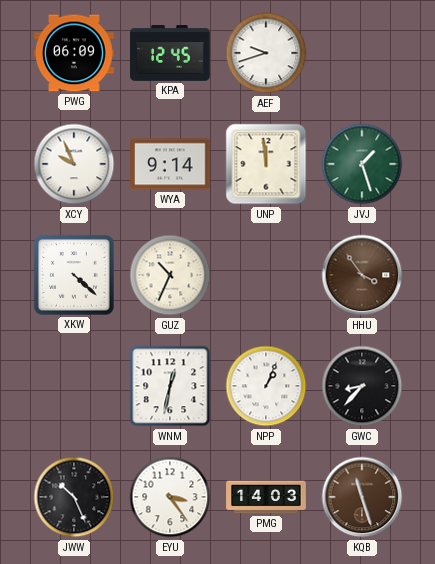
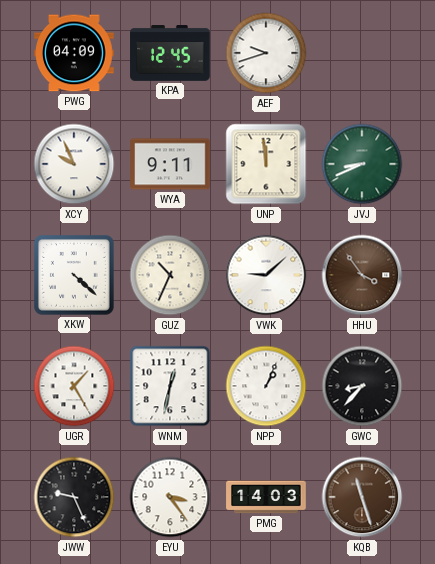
PWG: 06:09 -> 04:09 (74, 53)
WYA: 9:14 -> 9:11 (170, 164)
JVJ: 1:27 -> 8:41 (362, 164)
VWK: none -> 9:08 (266, 275)
UGR: none -> 1:25 (74, 386)
JWW: 10:26 -> 9:26 (74, 497)
